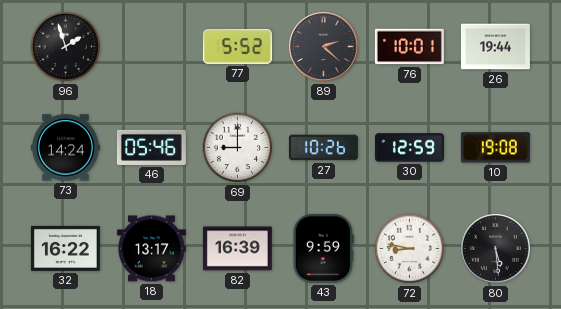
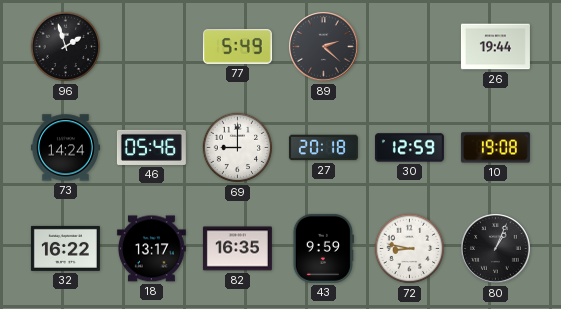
77: 5:52 -> 5:49 (237, 47)
76: 10:01 -> none (409, 47)
27: 10:26 -> 20:18 (323, 148)
82: 16:39 -> 16:35 (237, 249)
80: 5:29 -> 1:04 (496, 249)
